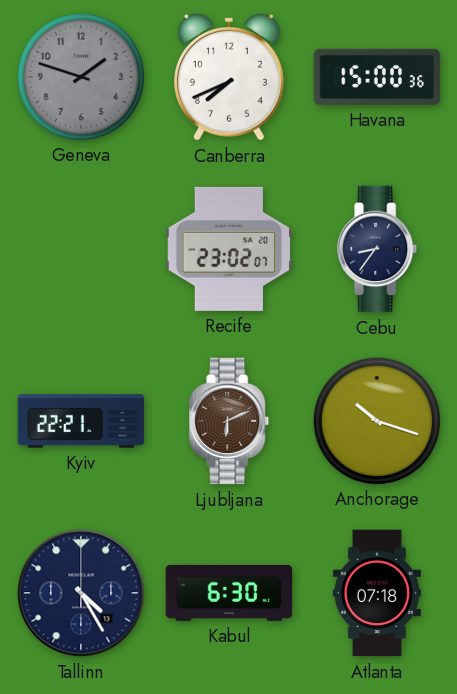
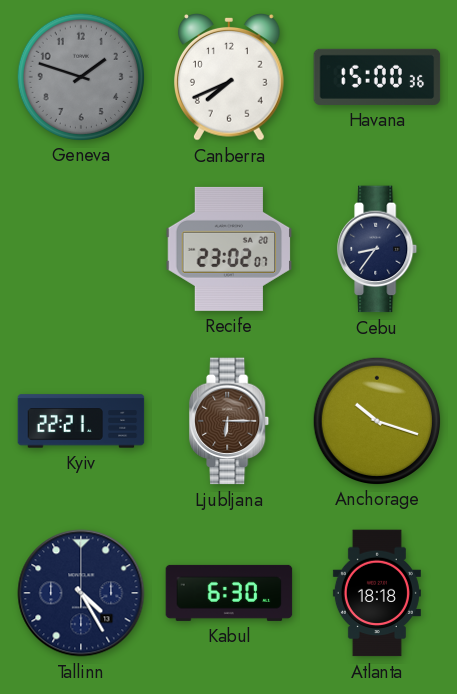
Ljubljana: 6:11 -> 6:15 (230, 421)
Atlanta: 07:18 -> 18:18 (377, 593)
